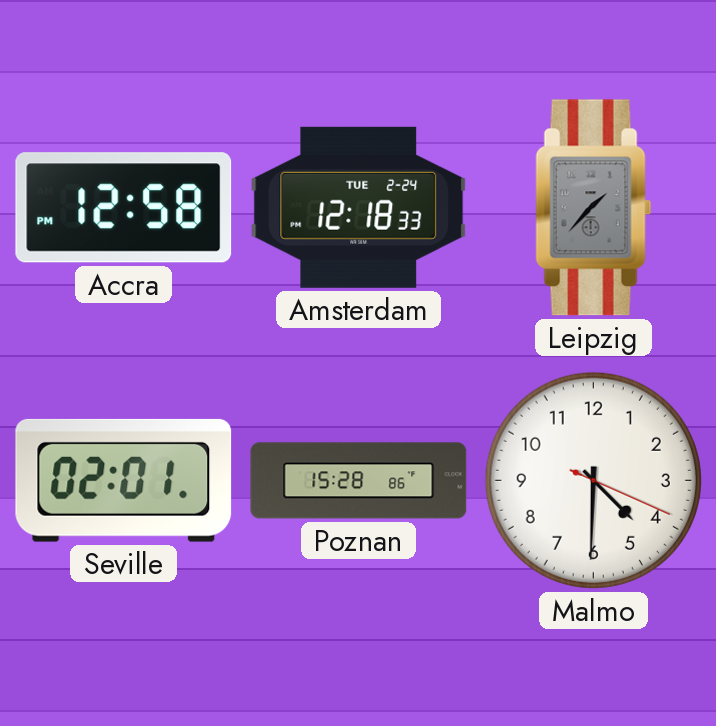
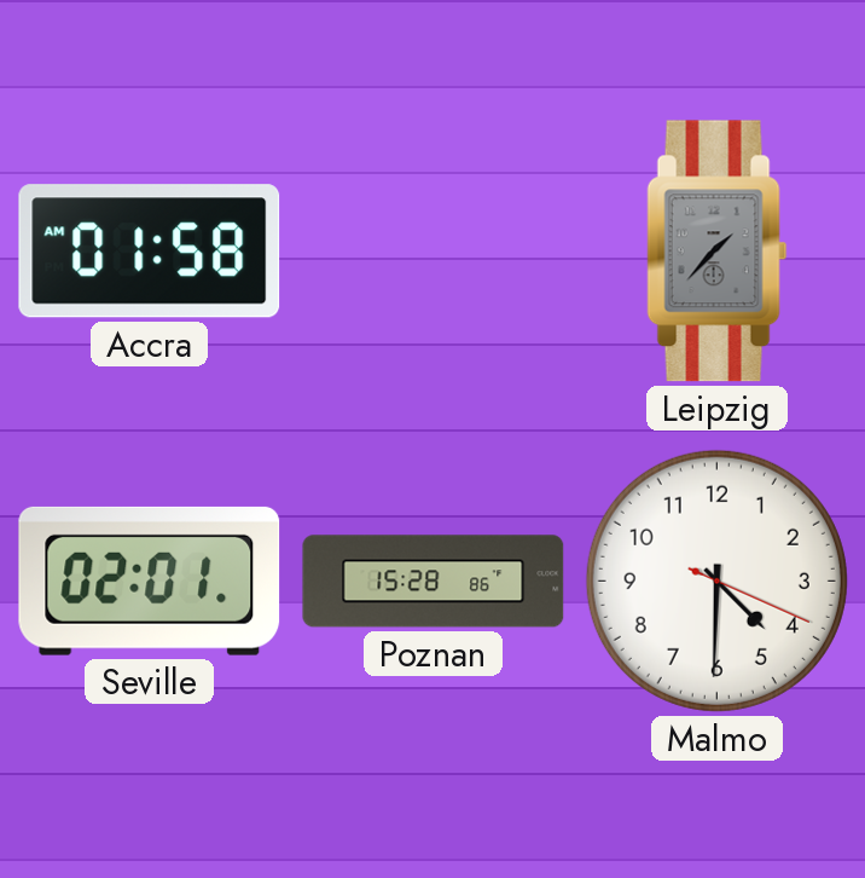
Accra: 12:58 -> 01:58 (150, 252)
Amsterdam: 12:18 -> none (359, 207)
